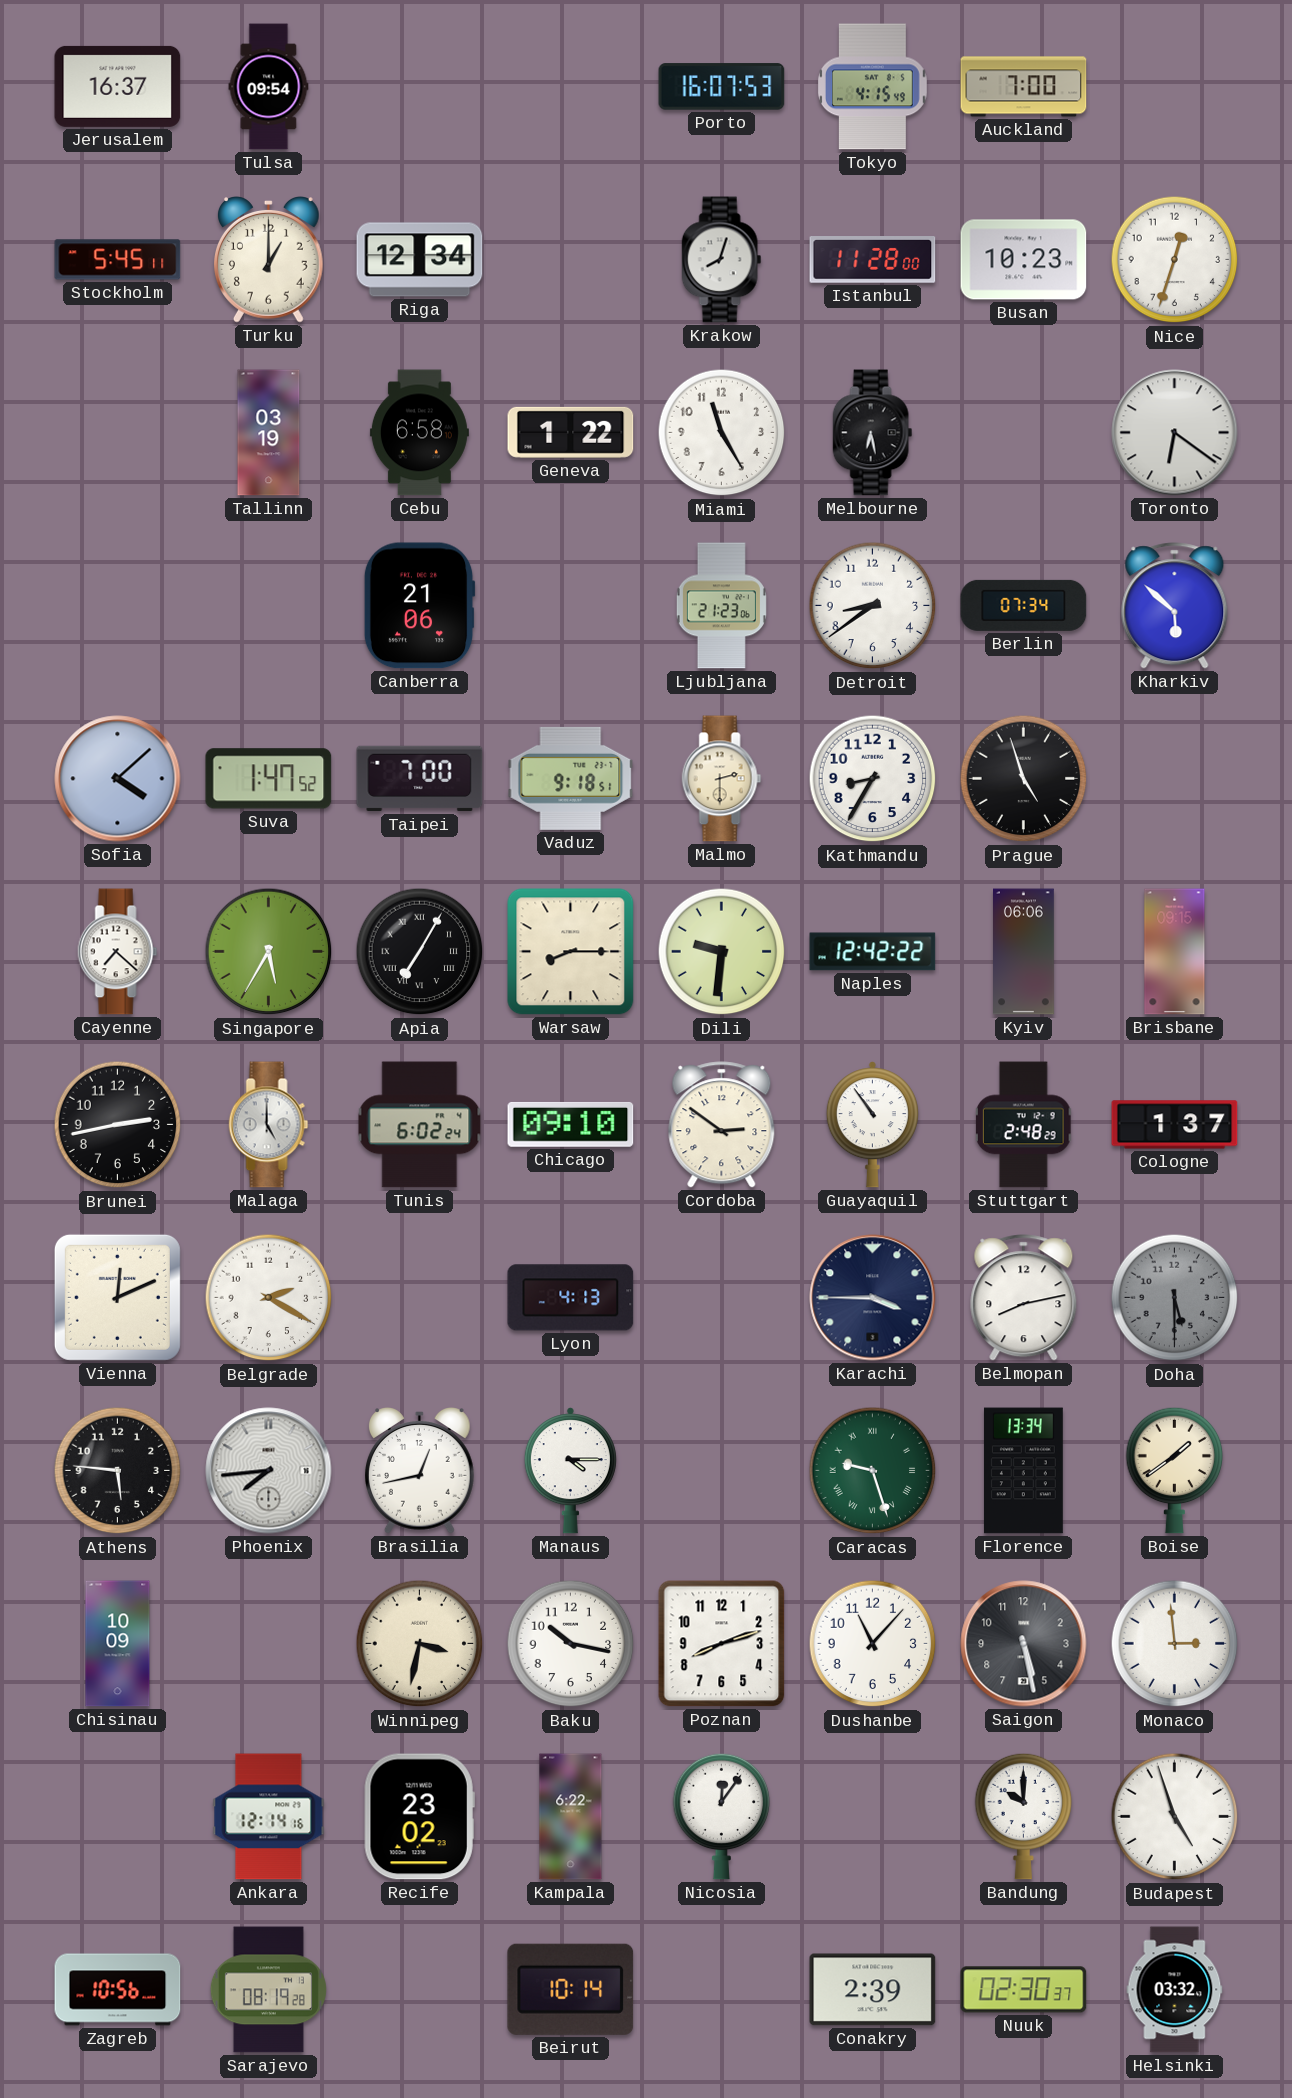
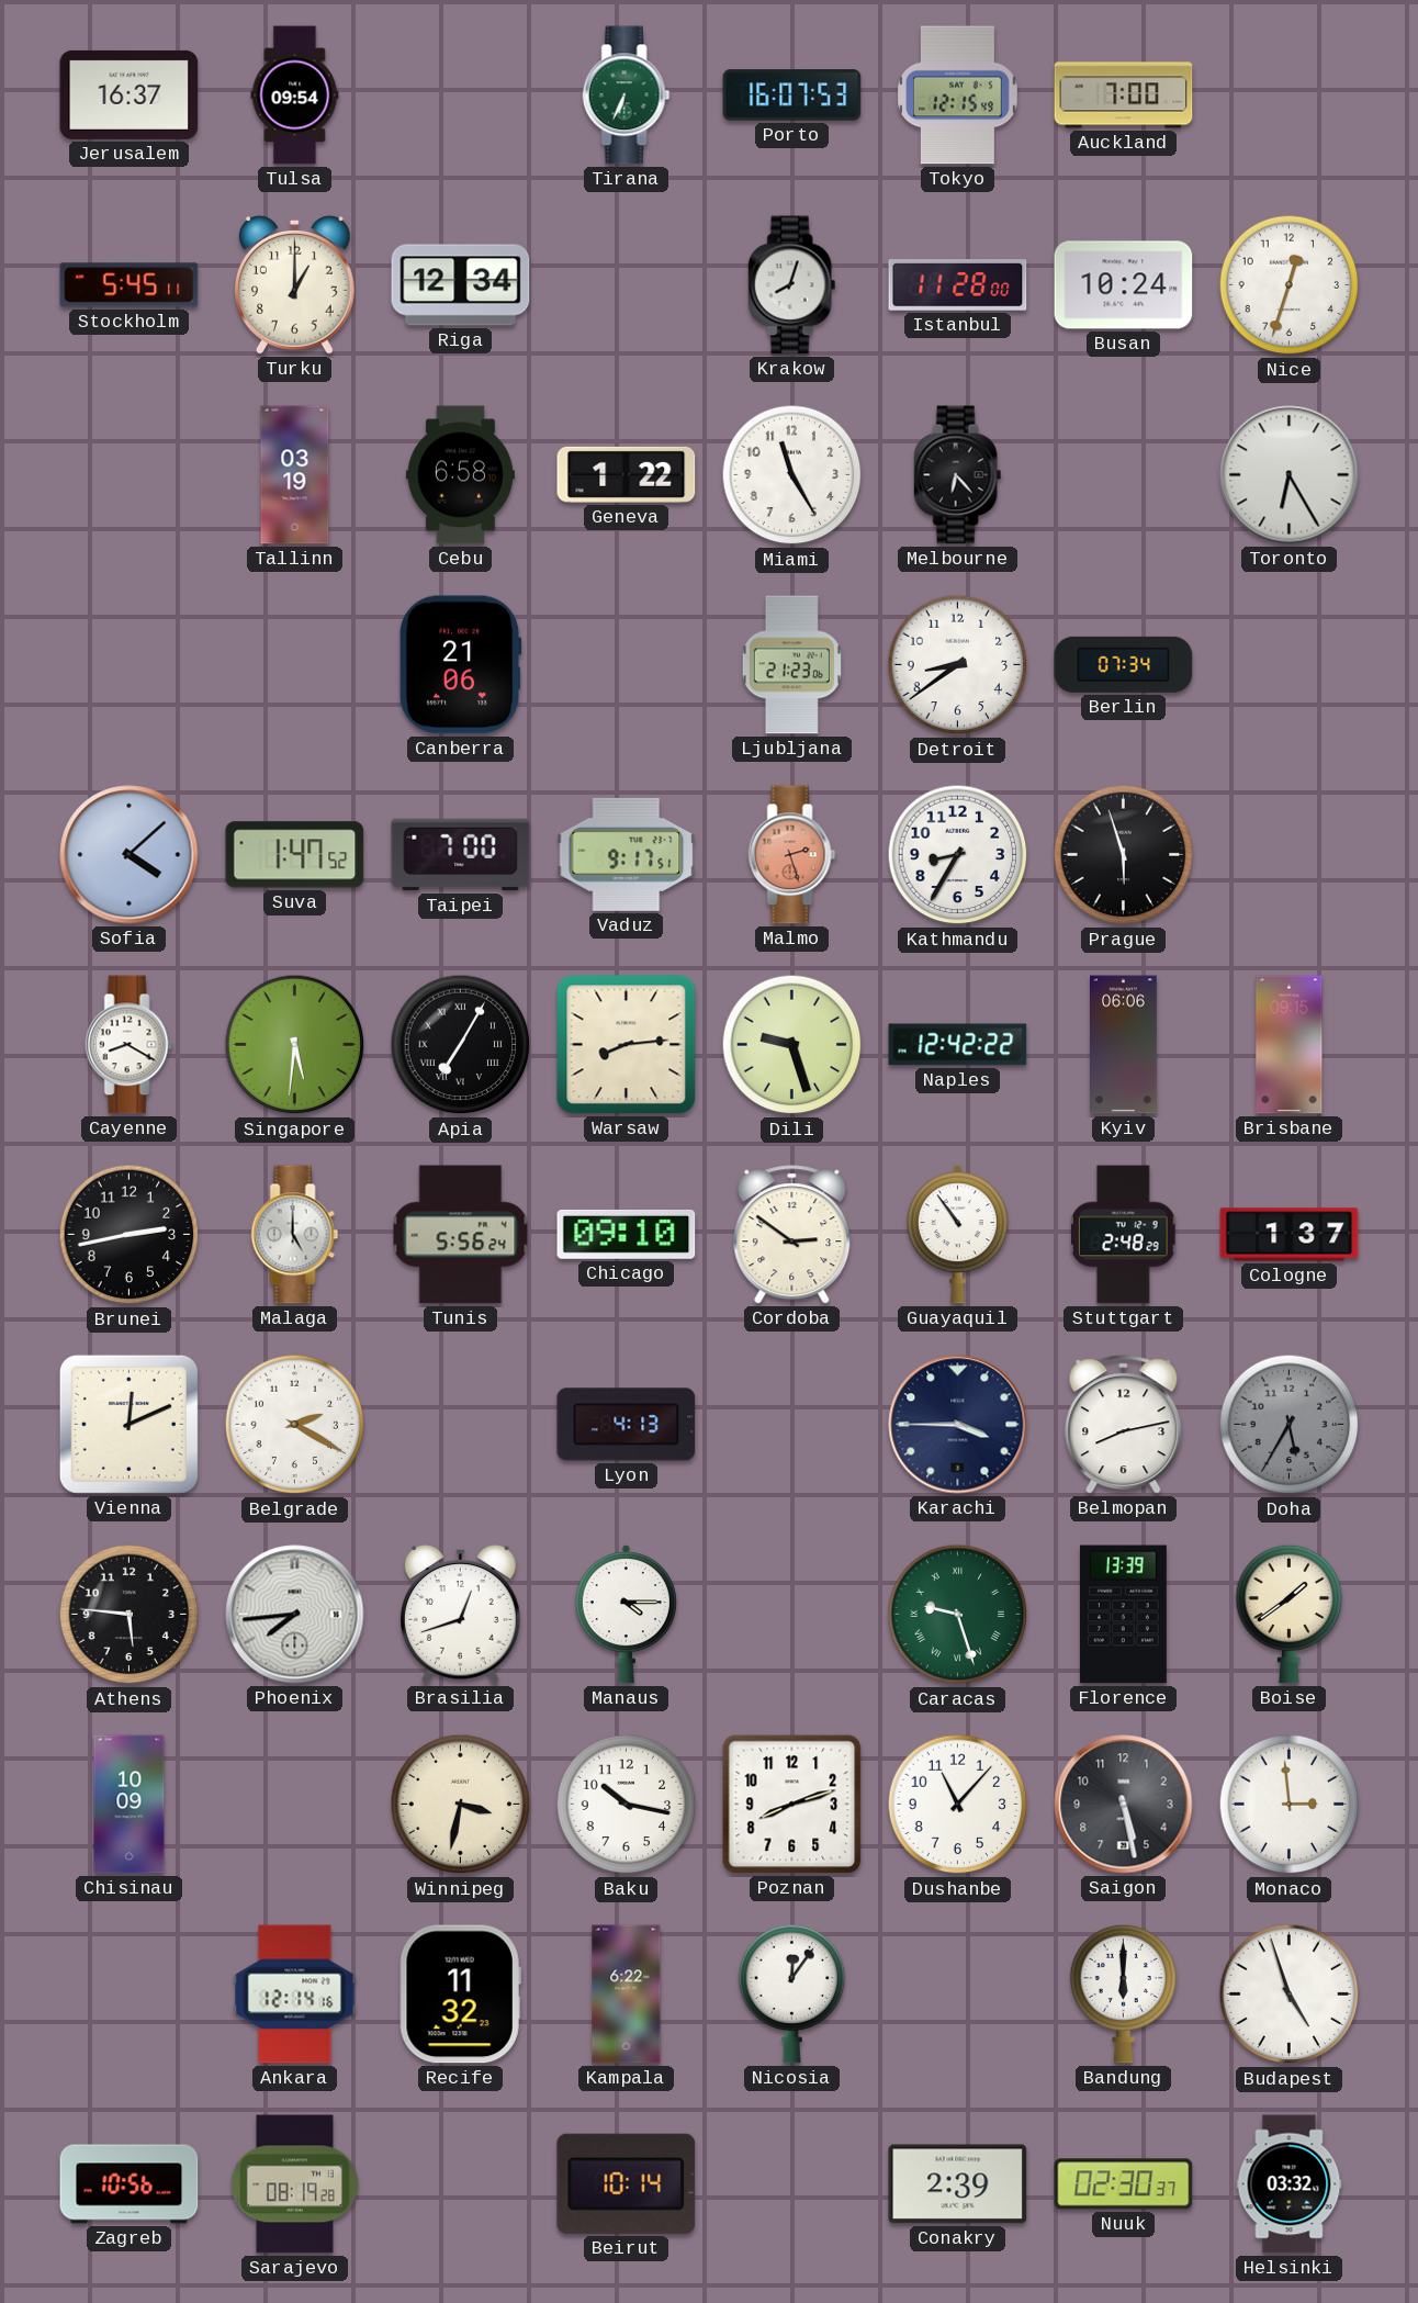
Tirana: none -> 6:34 (627, 96)
Tokyo: 4:15 -> 12:15 (957, 96)
Busan: 10:23 -> 10:24 (1124, 285)
Melbourne: 6:28 -> 6:23 (958, 475)
Toronto: 6:21 -> 6:25 (1290, 475)
Kharkiv: 5:52 -> none (1175, 606)
Vaduz: 9:18 -> 9:17 (627, 854)
Malmo: 2:30 -> 2:27 (792, 855)
Malmo dial: cream -> salmon (792, 855)
Prague: 4:57 -> 5:57 (1124, 855)
Cayenne: 7:22 -> 8:20 (130, 1045)
Singapore: 5:35 -> 5:31 (295, 1045)
Warsaw: 8:15 -> 8:14 (627, 1045)
Dili: 9:31 -> 9:27 (792, 1045)
Tunis: 6:02 -> 5:56 (461, 1235)
Doha: 5:30 -> 5:35 (1290, 1425)
Brasilia: 12:43 -> 12:42 (461, 1615)
Florence: 13:34 -> 13:39 (1123, 1615)
Recife: 23:02 -> 11:32 (460, 1995)
Bandung: 10:00 -> 6:00 (1124, 1993)
